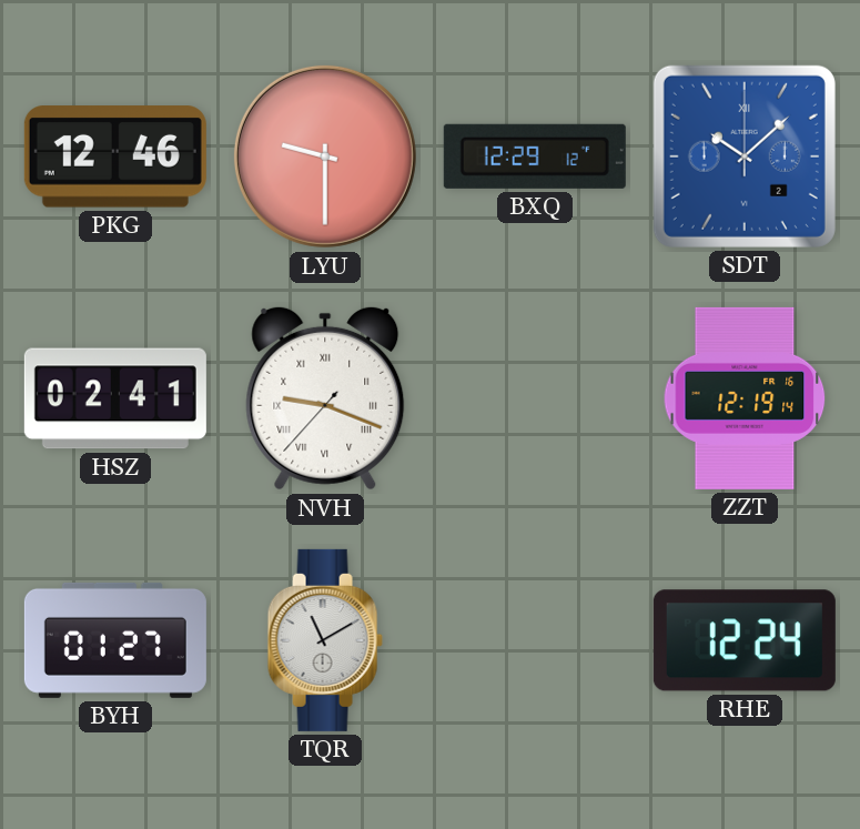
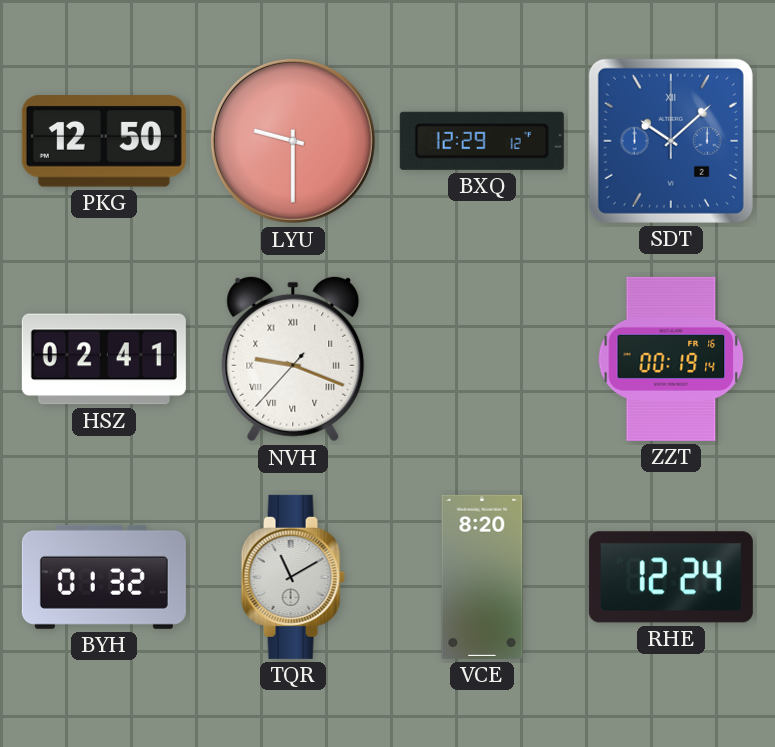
PKG: 12:46 -> 12:50 (104, 141)
ZZT: 12:19 -> 00:19 (671, 359)
BYH: 01:27 -> 01:32 (104, 577)
VCE: none -> 8:20 (482, 577)
